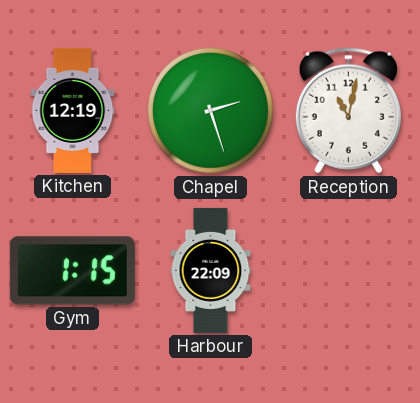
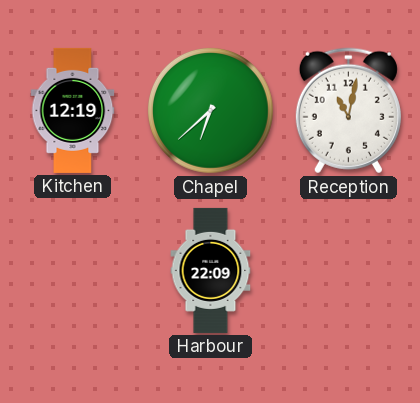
Chapel: 2:27 -> 6:38 (210, 110)
Gym: 1:15 -> none (72, 271)
